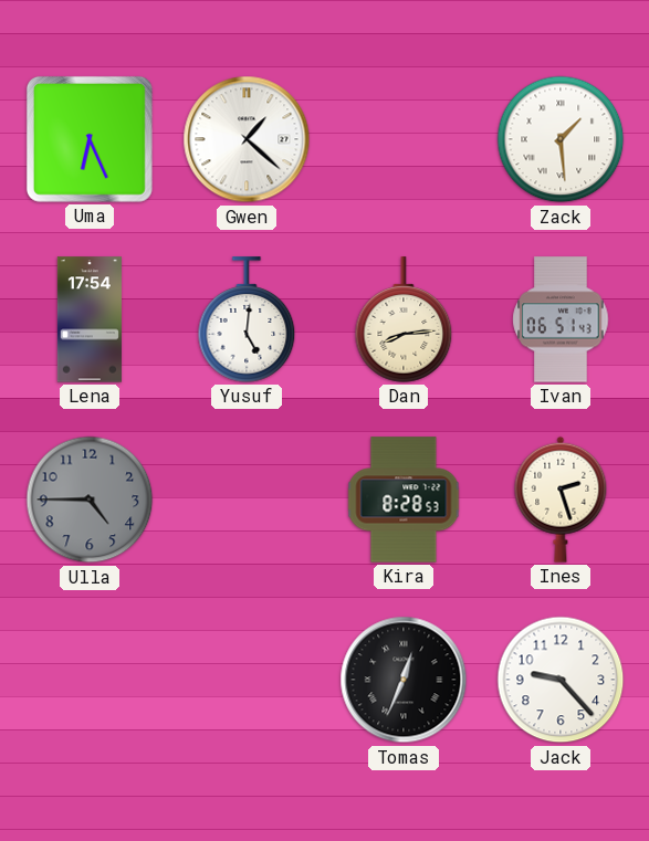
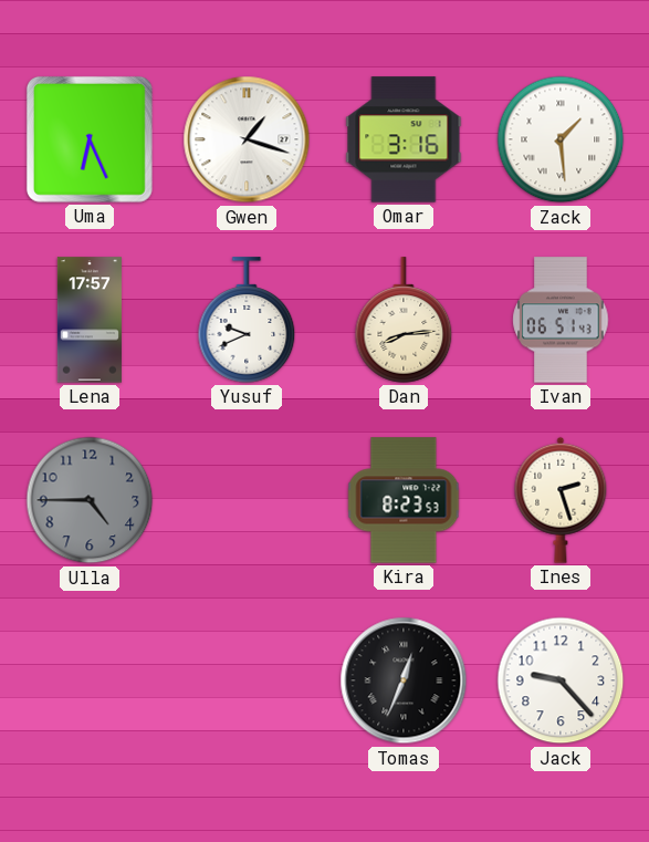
Gwen: 1:22 -> 1:18 (247, 139)
Omar: none -> 3:16 (404, 139)
Lena: 17:54 -> 17:57 (90, 320)
Yusuf: 5:01 -> 9:41 (247, 320)
Kira: 8:28 -> 8:23 (404, 500)
